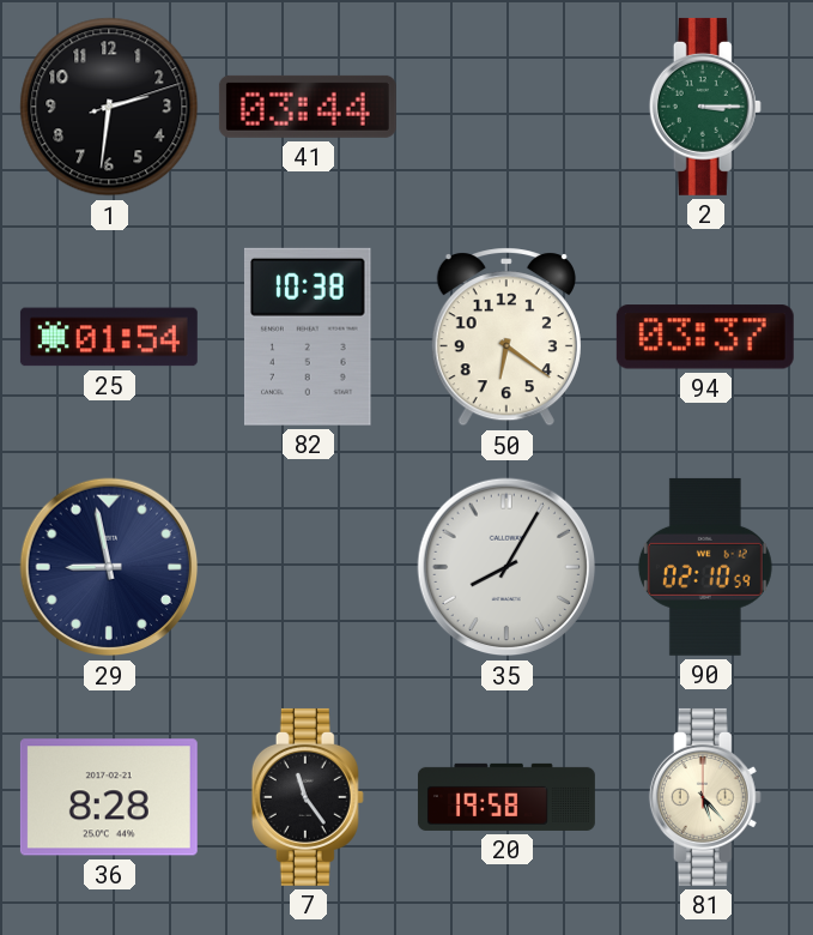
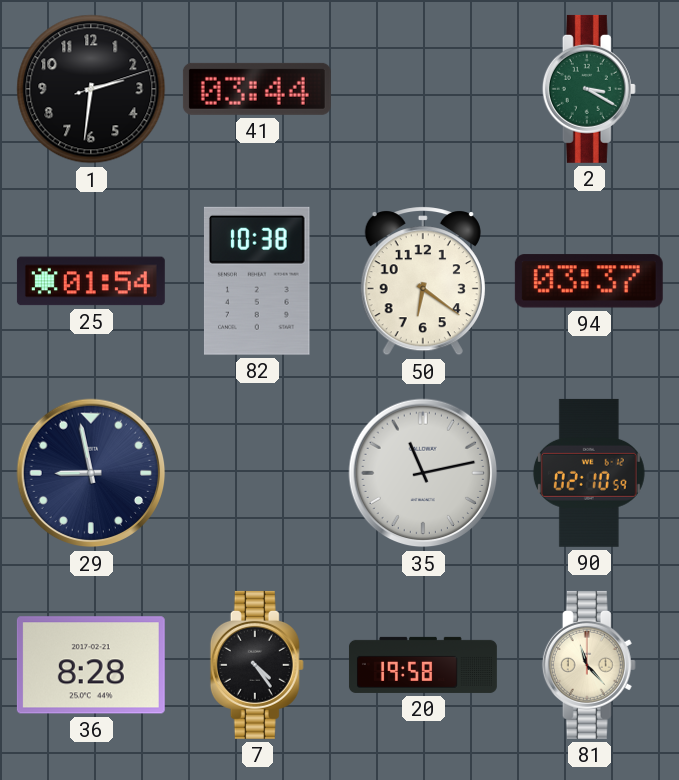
2: 3:15 -> 3:20 (589, 89)
35: 8:05 -> 11:13 (423, 473)
7: 11:24 -> 4:24 (257, 665)
81: 5:23 -> 11:23 (589, 665)
